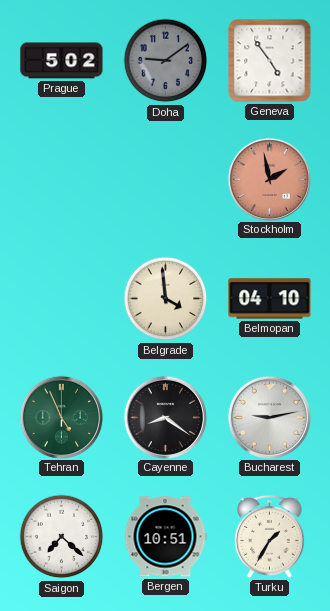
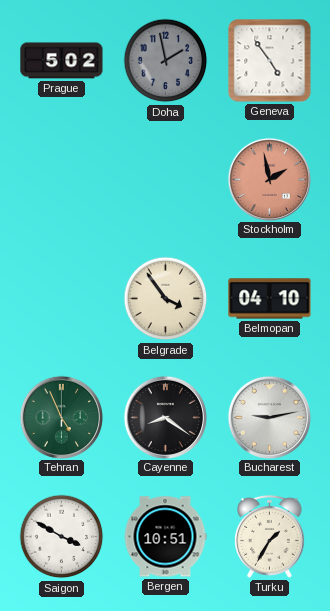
Doha: 9:09 -> 1:58 (166, 61)
Belgrade: 3:59 -> 3:54 (166, 299)
Saigon: 7:22 -> 3:50 (62, 537)
